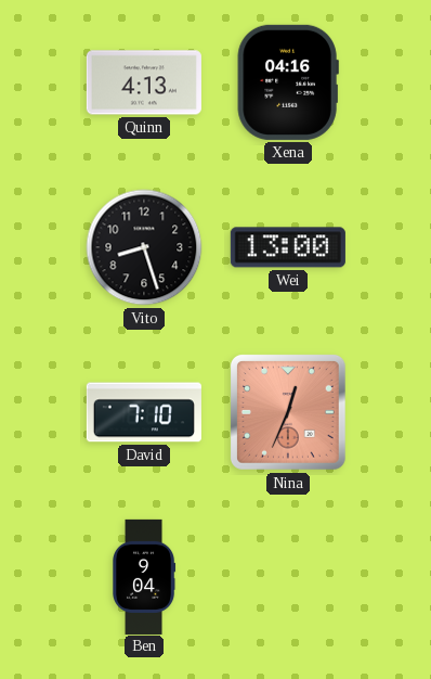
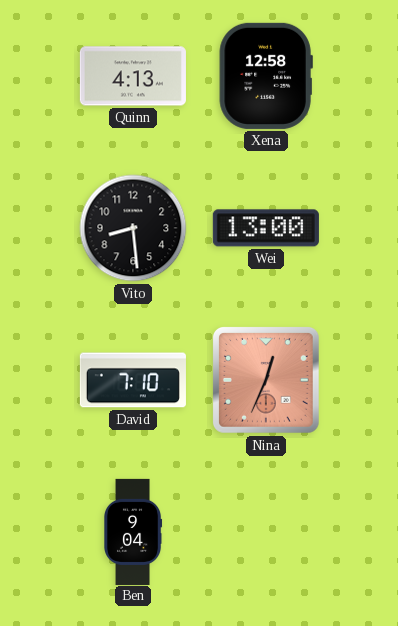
Xena: 04:16 -> 12:58 (266, 76)
Vito: 8:27 -> 8:29 (133, 228)
